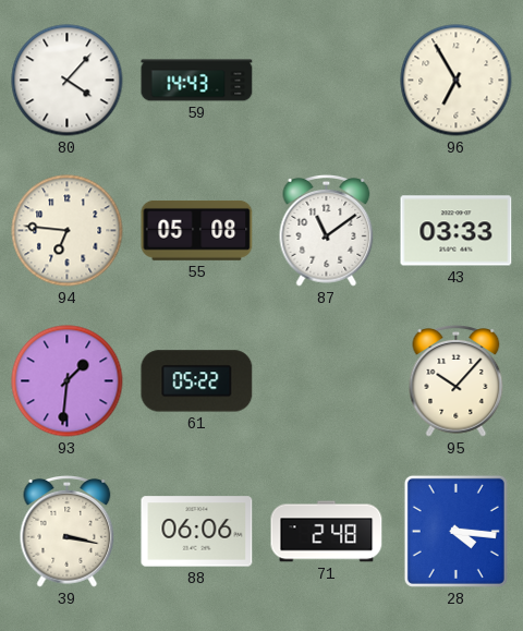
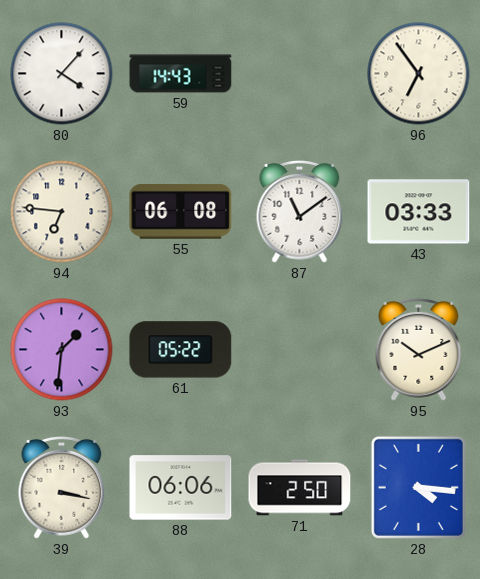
96: 6:55 -> 6:54 (419, 74)
55: 05:08 -> 06:08 (181, 211)
95: 10:07 -> 10:11 (419, 350)
71: 2:48 -> 2:50 (300, 488)
